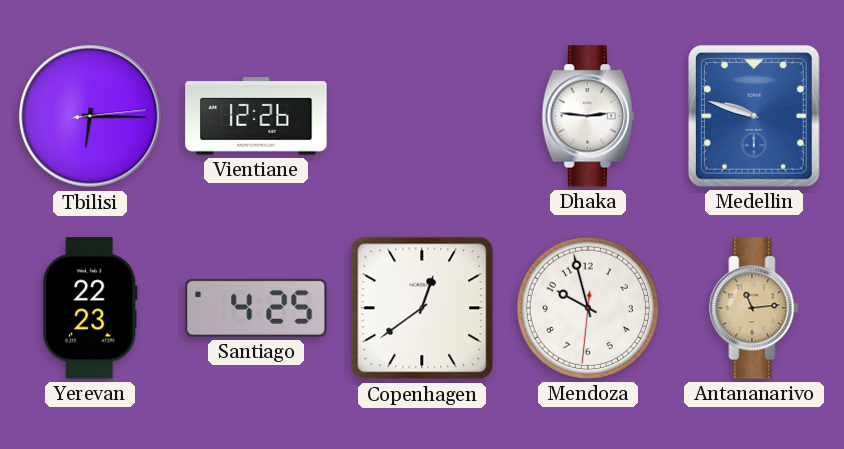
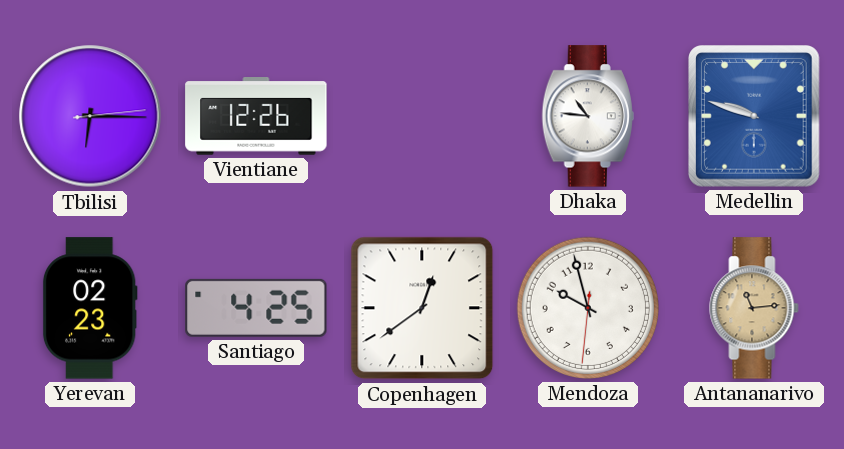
Dhaka: 2:46 -> 10:46 (588, 116)
Yerevan: 22:23 -> 02:23 (90, 308)
